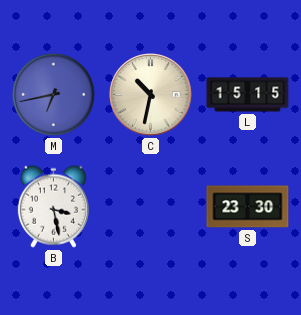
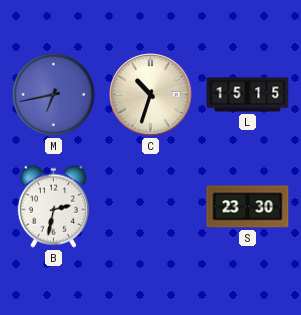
C: 10:32 -> 10:33 (151, 95)
B: 3:28 -> 2:32 (53, 206)
